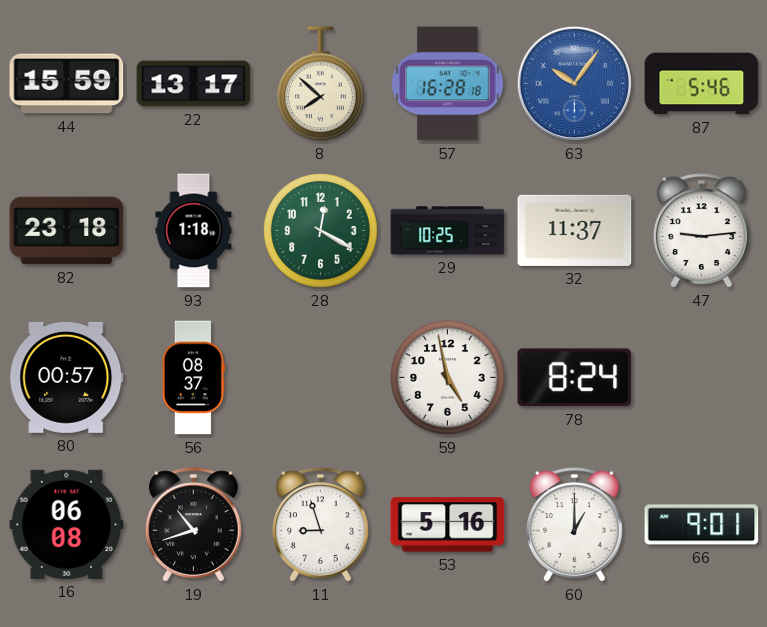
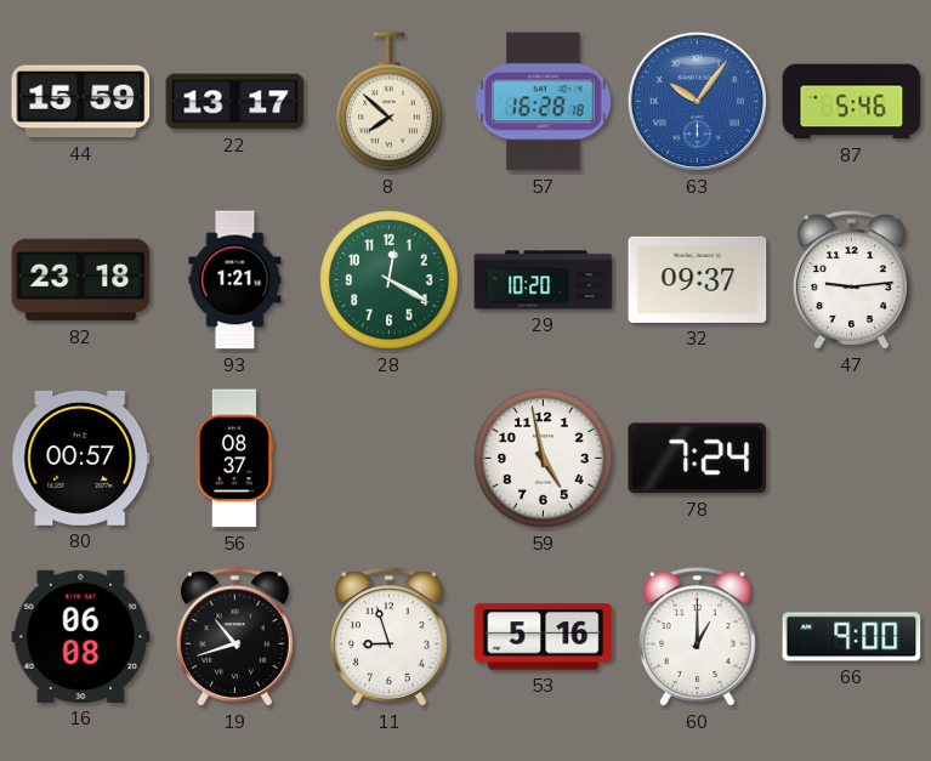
93: 1:18 -> 1:21 (235, 280)
29: 10:25 -> 10:20 (544, 280)
32: 11:37 -> 09:37 (698, 279)
78: 8:24 -> 7:24 (698, 459)
66: 9:01 -> 9:00 (852, 637)
